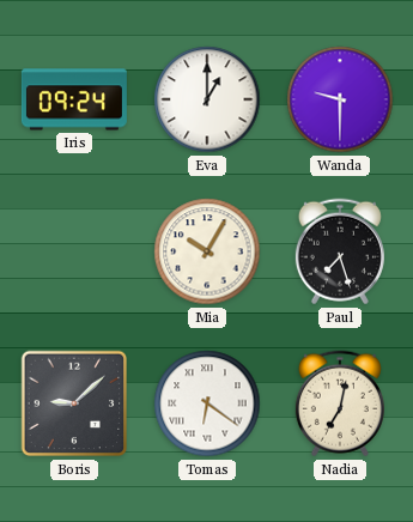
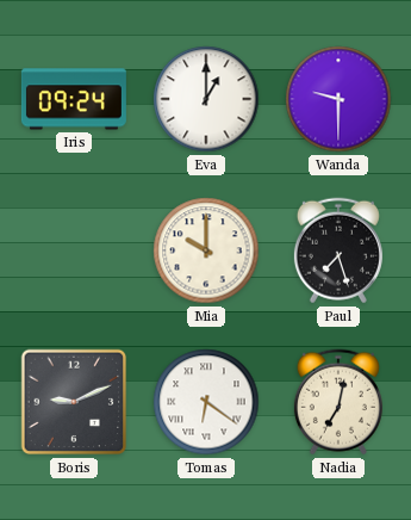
Mia: 10:05 -> 10:00 (206, 250)
Boris: 9:08 -> 9:11 (74, 402)
